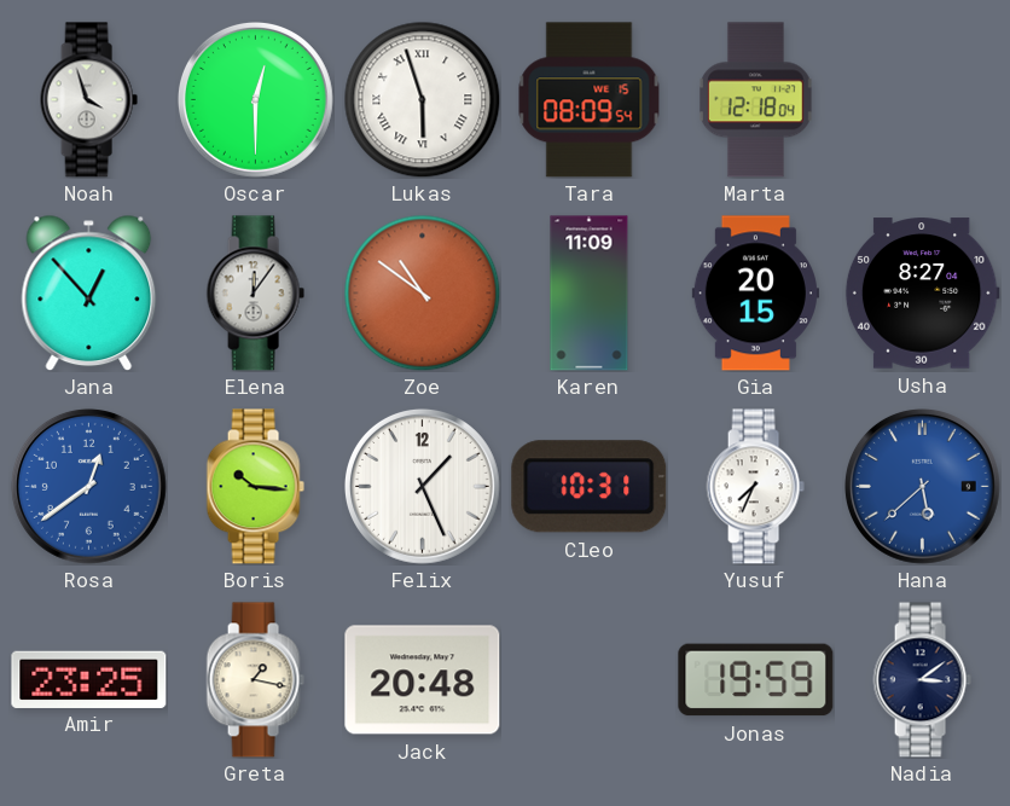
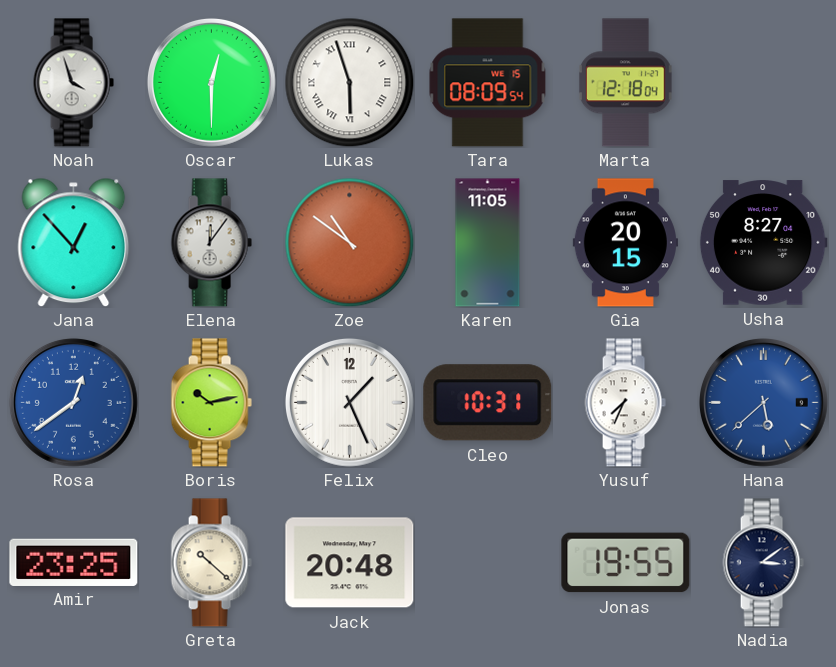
Karen: 11:09 -> 11:05 (488, 243)
Boris: 10:16 -> 10:13 (211, 403)
Greta: 1:17 -> 10:22 (211, 563)
Jonas: 19:59 -> 19:55 (626, 563)
